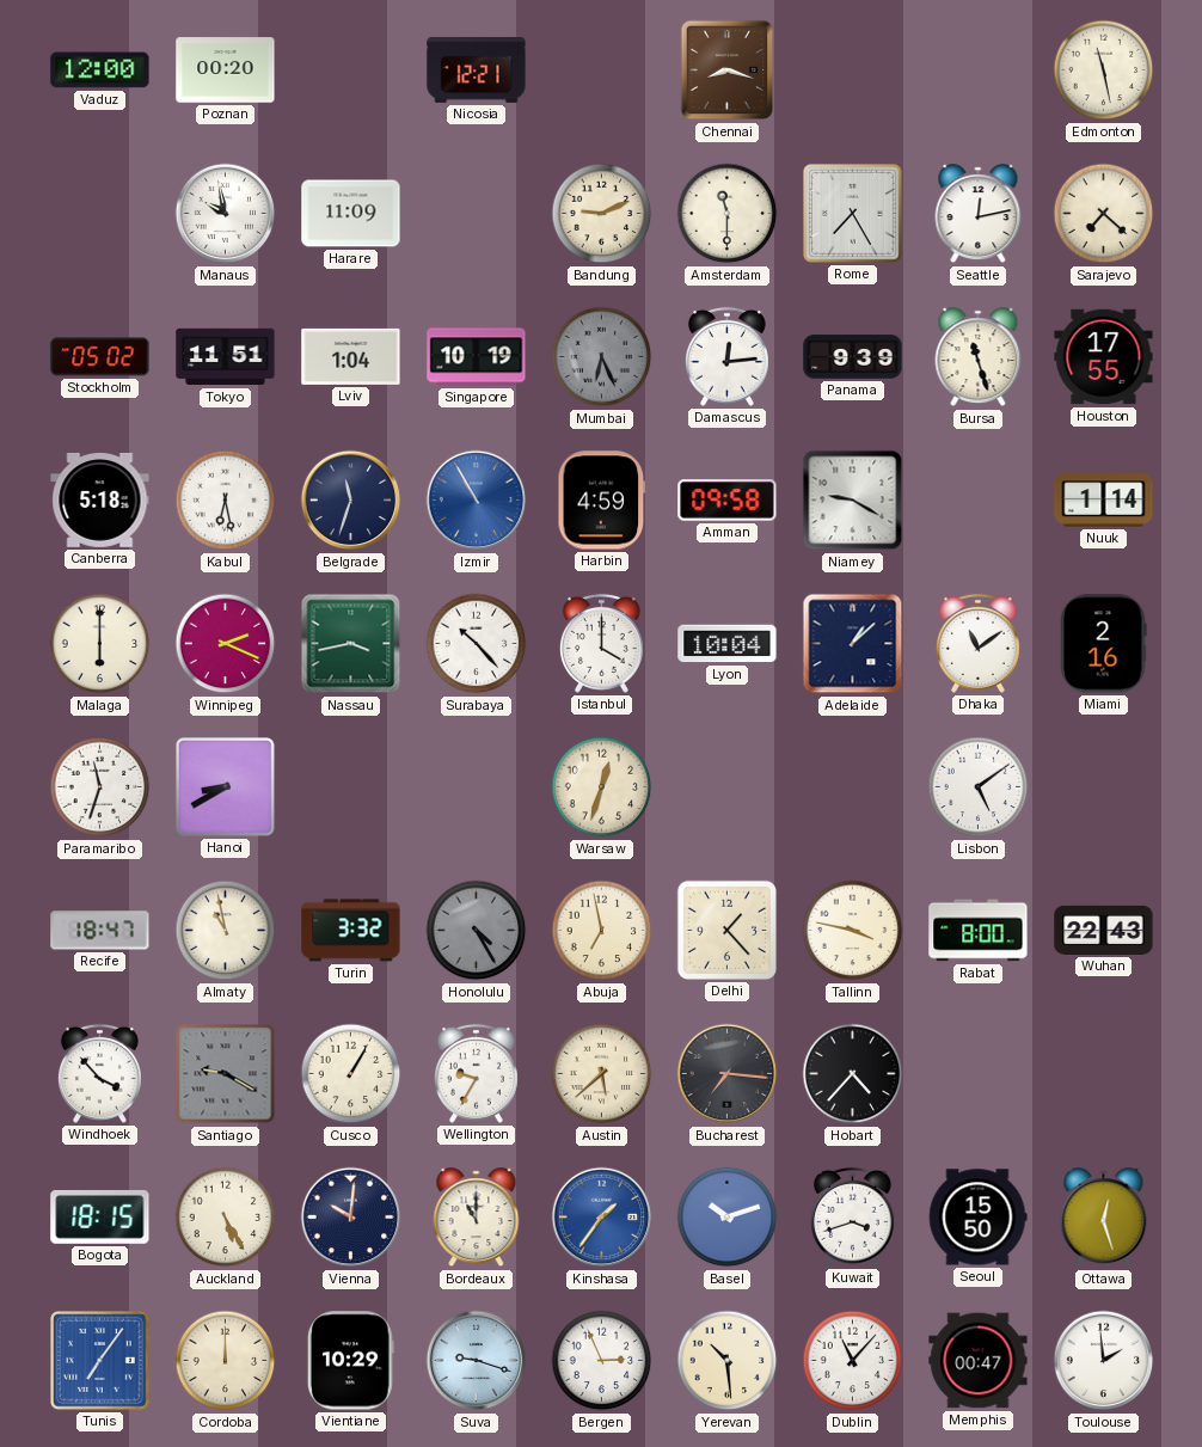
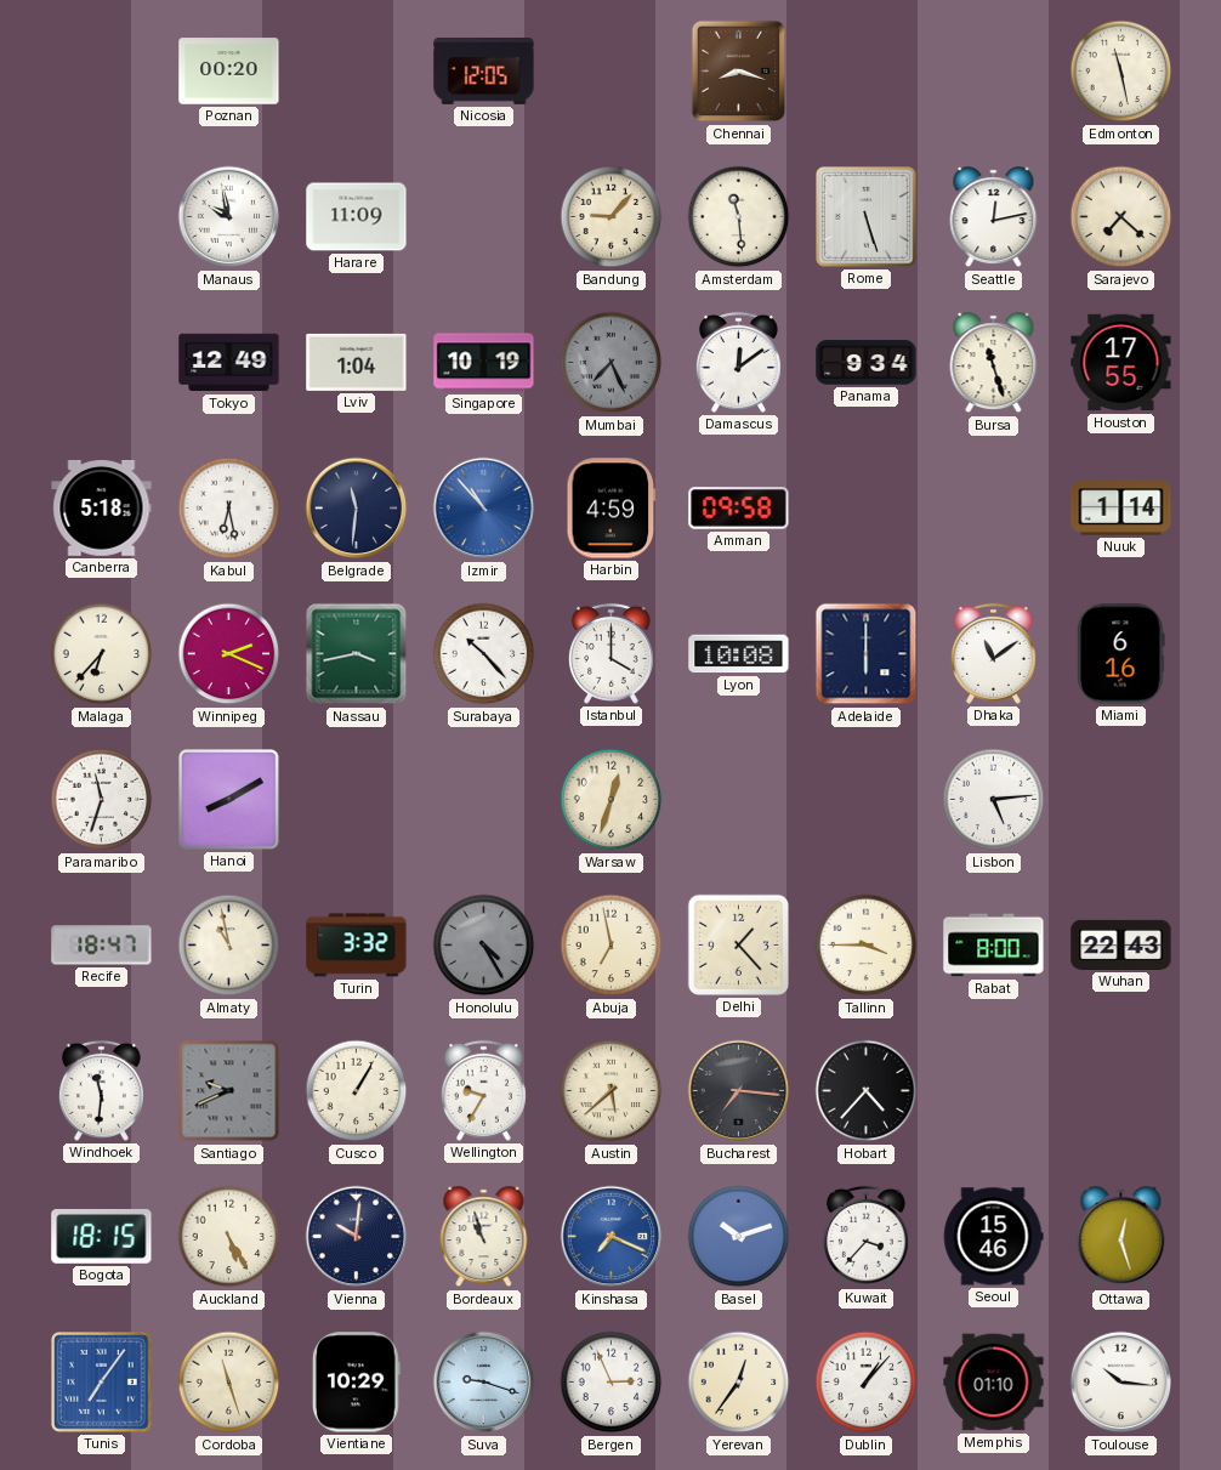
Vaduz: 12:00 -> none (100, 70)
Nicosia: 12:21 -> 12:05 (484, 72)
Bandung: 9:11 -> 9:07 (612, 217)
Amsterdam: 11:30 -> 11:29 (739, 217)
Rome: 7:25 -> 5:27 (867, 217)
Stockholm: 05:02 -> none (100, 357)
Tokyo: 11:51 -> 12:49 (229, 363)
Mumbai: 6:26 -> 7:26 (612, 363)
Damascus: 12:14 -> 12:09 (738, 362)
Panama: 9:39 -> 9:34 (867, 363)
Belgrade: 11:33 -> 11:31 (357, 509)
Izmir: 10:55 -> 10:53 (484, 509)
Niamey: 9:20 -> none (853, 501)
Malaga: 6:00 -> 6:37 (102, 654)
Lyon: 10:04 -> 10:08 (739, 654)
Adelaide: 1:08 -> 6:00 (867, 654)
Miami: 2:16 -> 6:16 (1121, 654)
Hanoi: 8:40 -> 8:10 (229, 800)
Lisbon: 5:09 -> 5:14 (994, 800)
Tallinn: 3:47 -> 3:45 (867, 946)
Windhoek: 3:53 -> 11:31 (101, 1090)
Santiago: 9:20 -> 9:41 (229, 1091)
Bordeaux: 11:00 -> 10:57 (484, 1237)
Kinshasa: 1:36 -> 7:19 (612, 1237)
Kuwait: 3:42 -> 3:37 (865, 1236)
Seoul: 15:50 -> 15:46 (993, 1237)
Cordoba: 12:00 -> 11:27 (229, 1383)
Yerevan: 10:29 -> 12:36 (739, 1383)
Dublin: 11:07 -> 1:07 (867, 1383)
Memphis: 00:47 -> 01:10 (994, 1383)
Toulouse: 1:59 -> 10:16 (1121, 1383)
